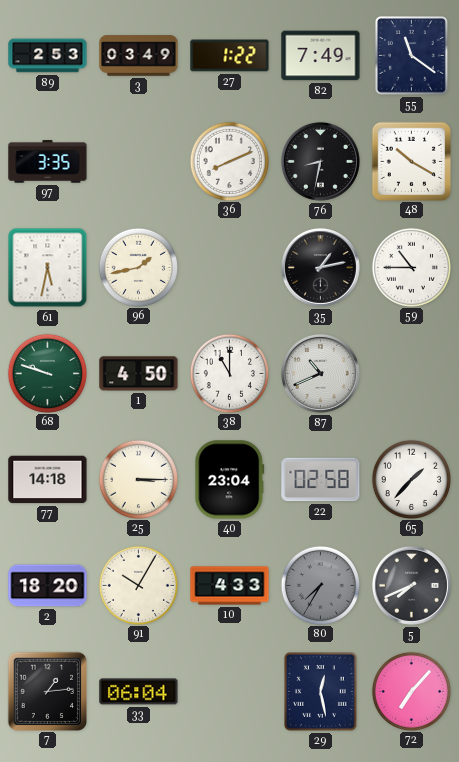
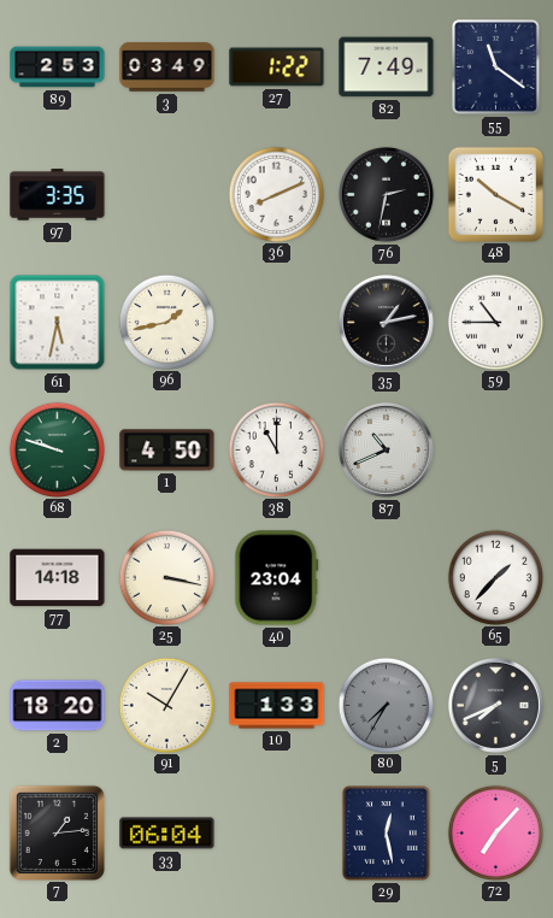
76: 8:32 -> 2:32 (386, 194)
25: 3:15 -> 3:17 (166, 577)
22: 02:58 -> none (321, 480)
10: 4:33 -> 1:33 (277, 706)
